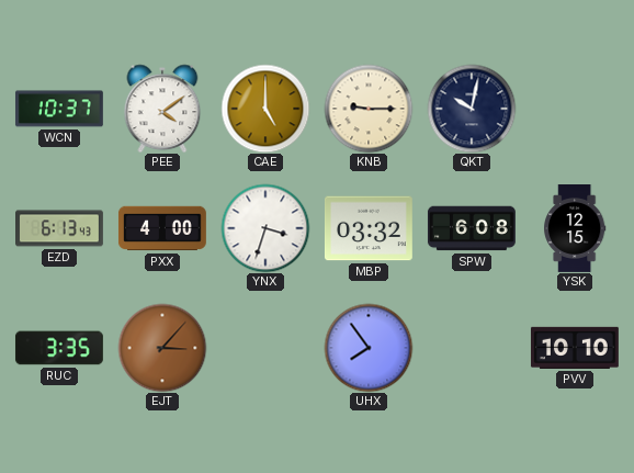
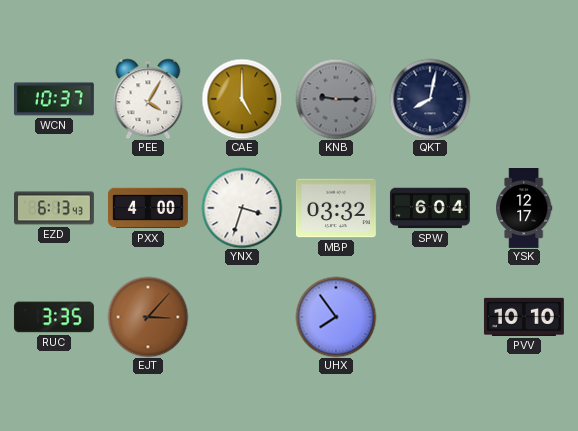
PEE: 4:09 -> 4:05 (148, 99)
KNB dial: cream -> grey (336, 99)
QKT: 10:02 -> 8:02 (430, 99)
SPW: 6:08 -> 6:04 (430, 208)
YSK: 12:15 -> 12:17 (525, 209)
